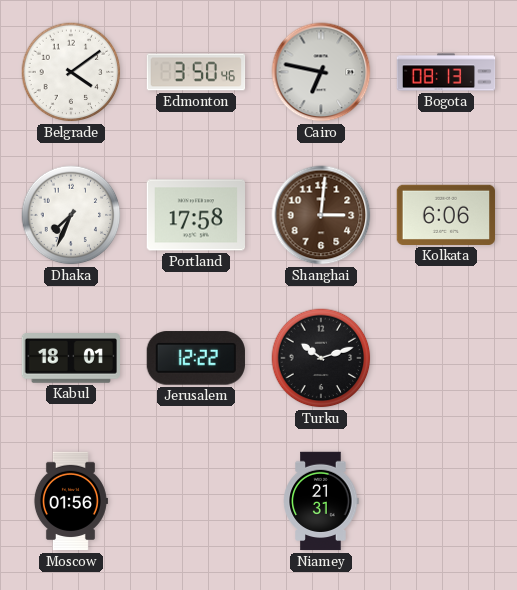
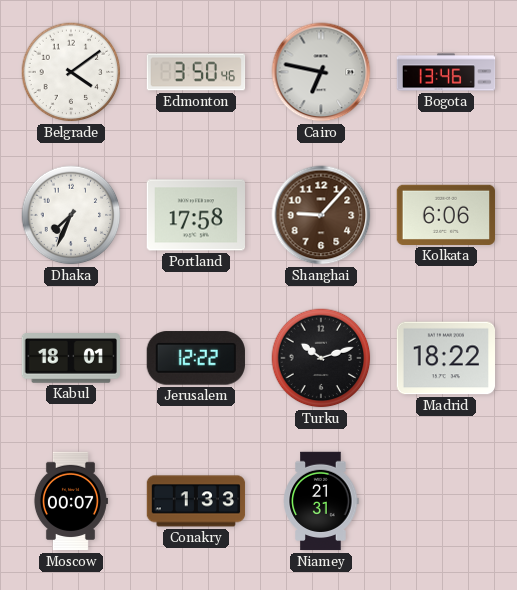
Bogota: 08:13 -> 13:46 (446, 72)
Shanghai: 3:01 -> 9:07 (321, 215)
Madrid: none -> 18:22 (446, 358)
Moscow: 01:56 -> 00:07 (70, 501)
Conakry: none -> 1:33 (196, 501)
